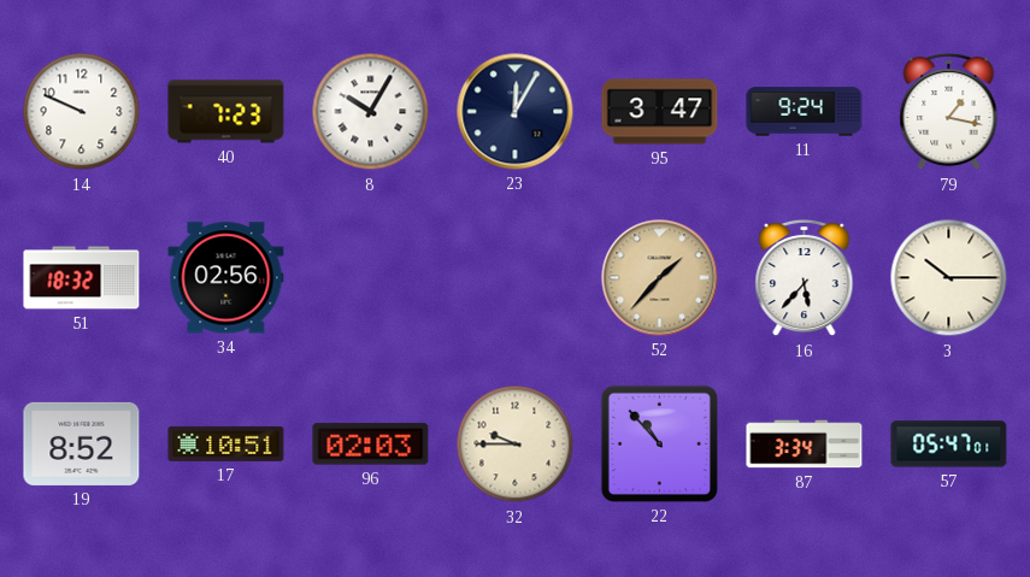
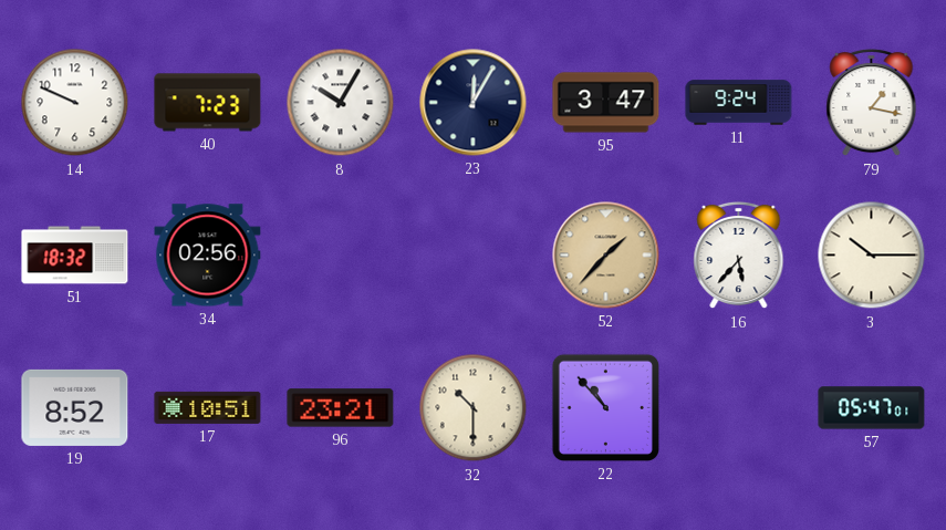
96: 02:03 -> 23:21 (341, 408)
32: 9:45 -> 10:30 (474, 408)
87: 3:34 -> none (805, 444)
